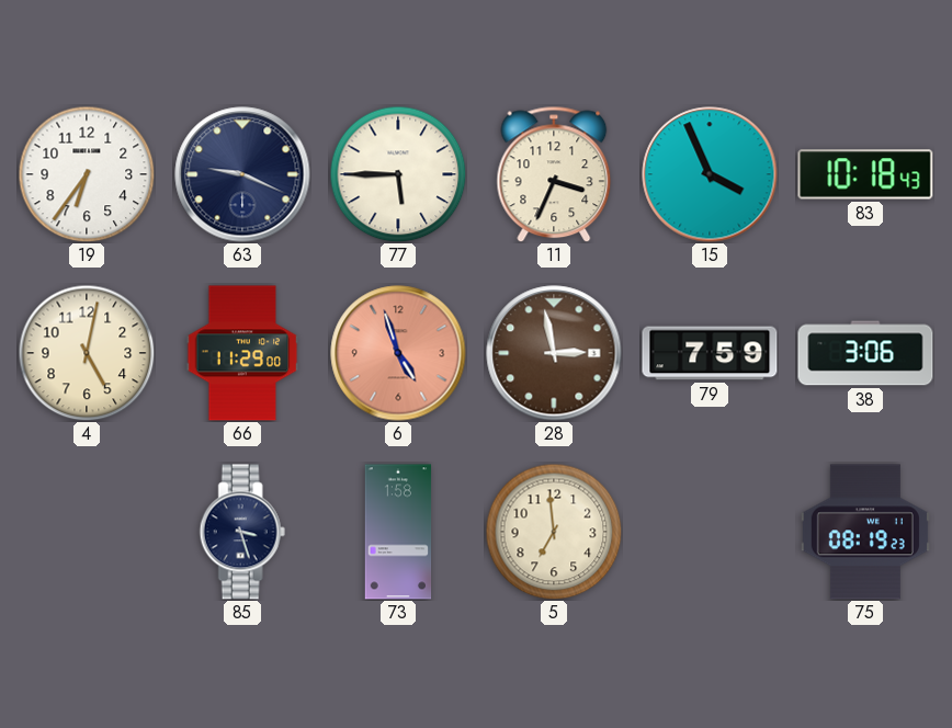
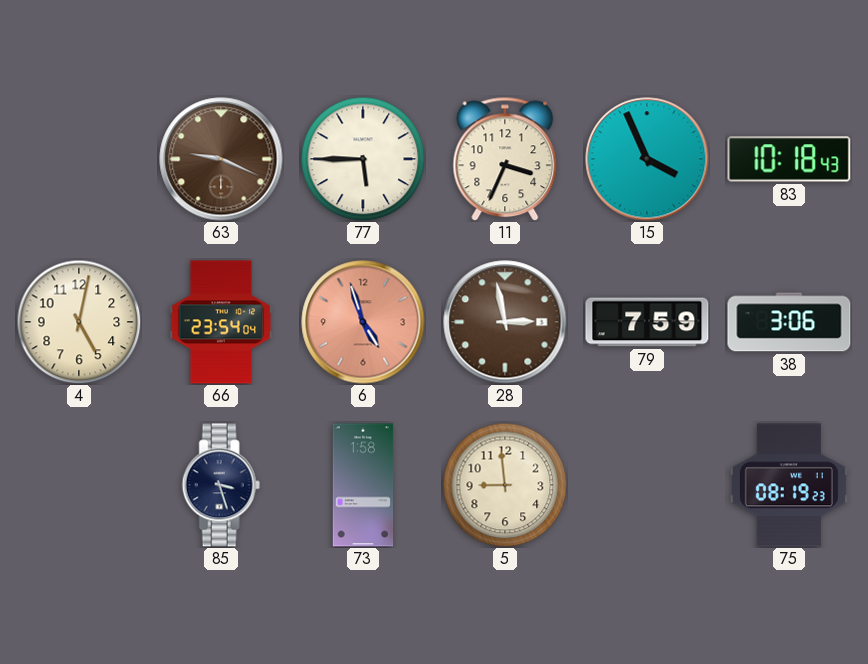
19: 6:36 -> none (87, 174)
63 dial: navy -> brown (221, 159)
66: 11:29 -> 23:54 (221, 322)
5: 6:59 -> 8:59 (505, 485)
